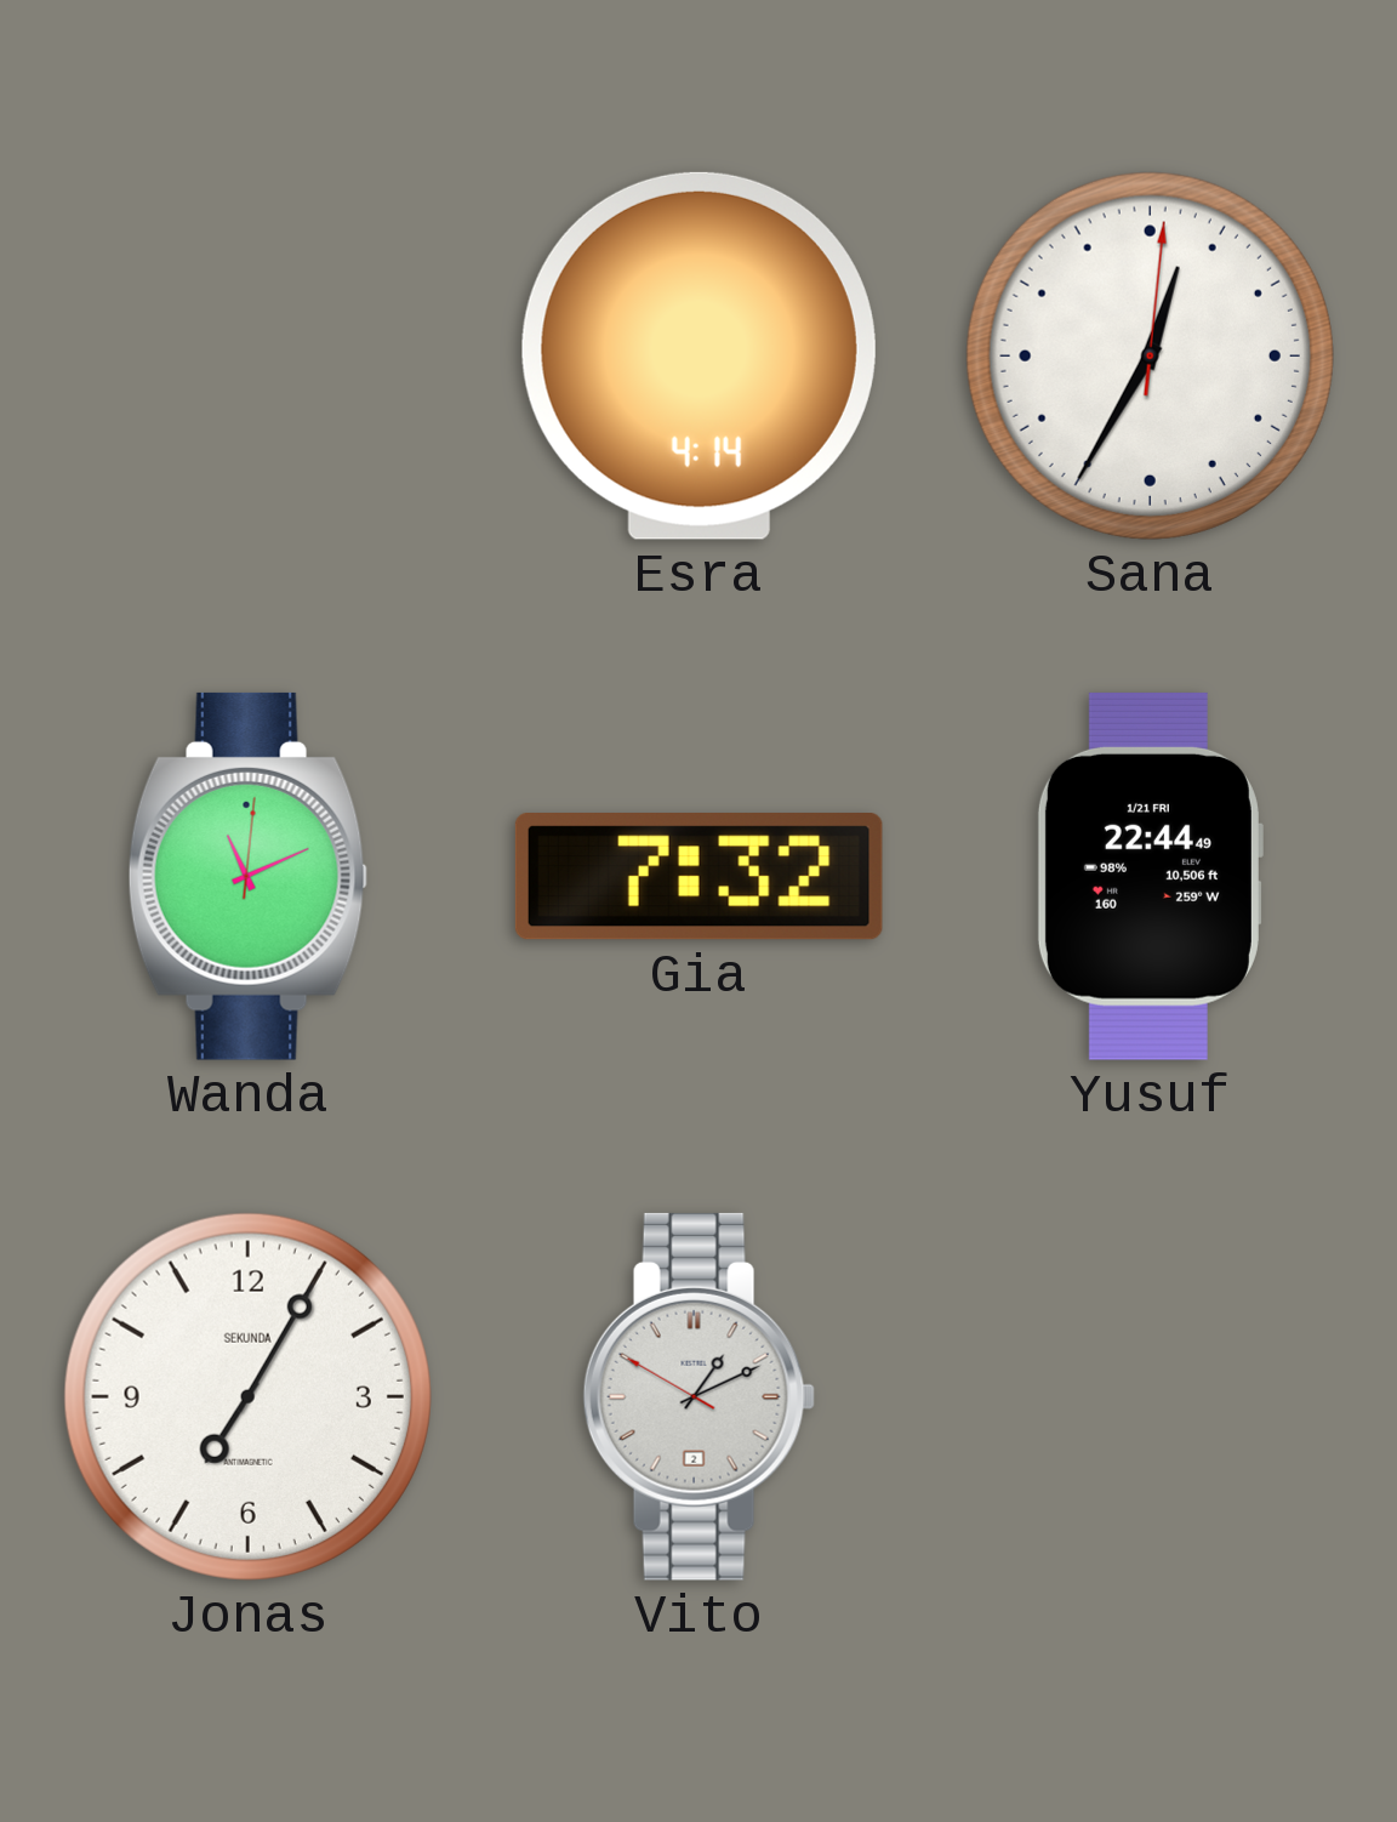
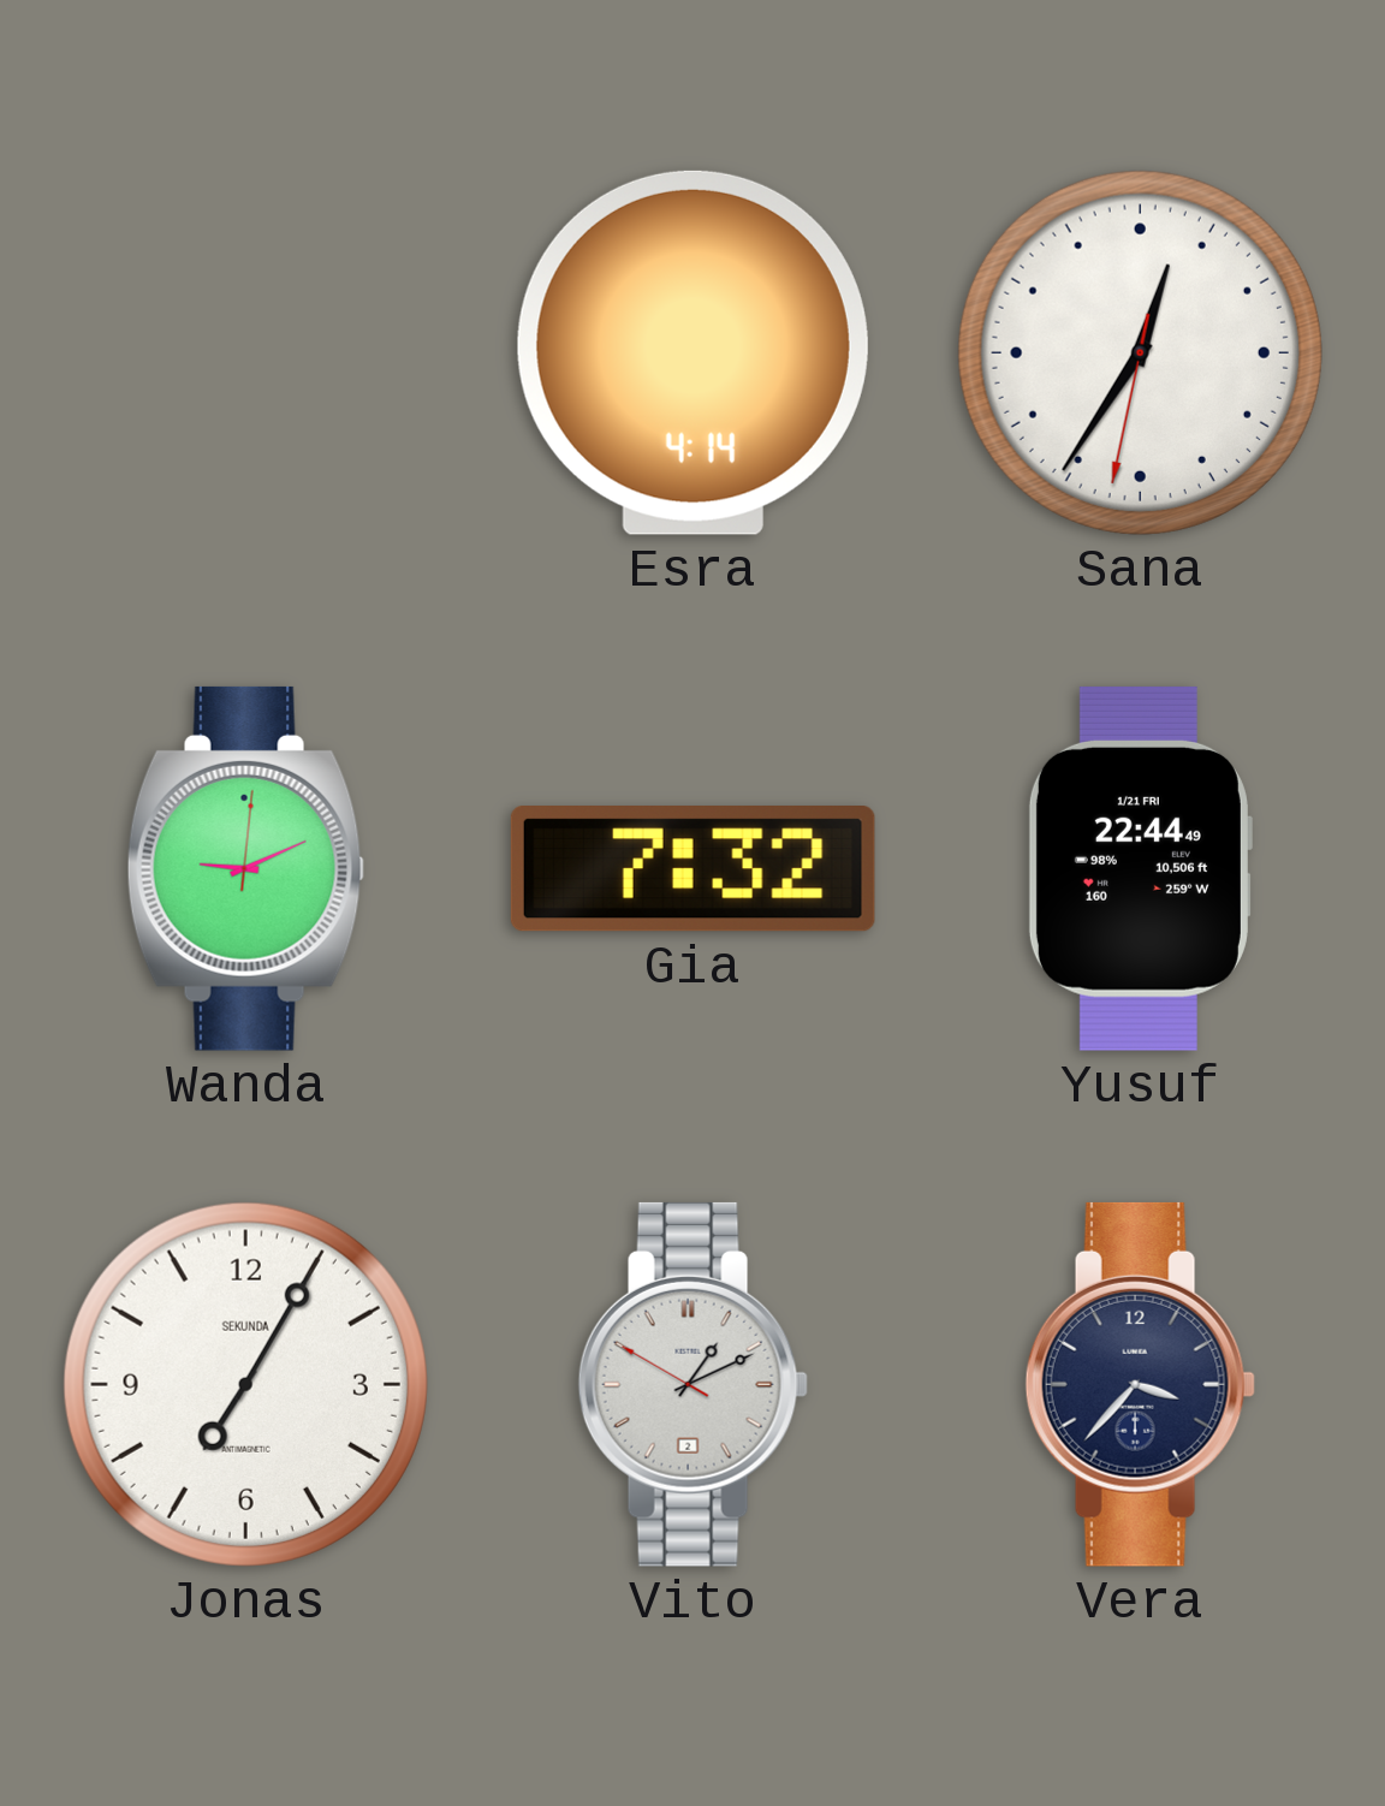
Sana: 12:35:01 -> 12:35:32 (1140, 352)
Wanda: 11:11 -> 9:11 (245, 868)
Vera: none -> 3:37 (1140, 1384)
